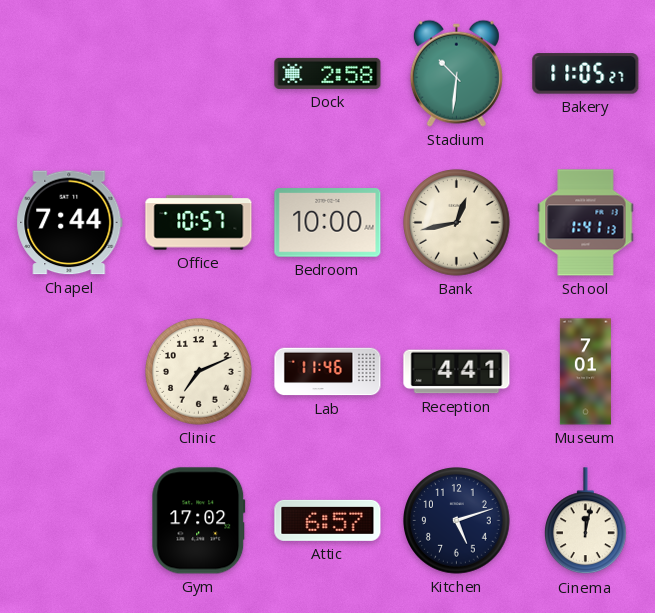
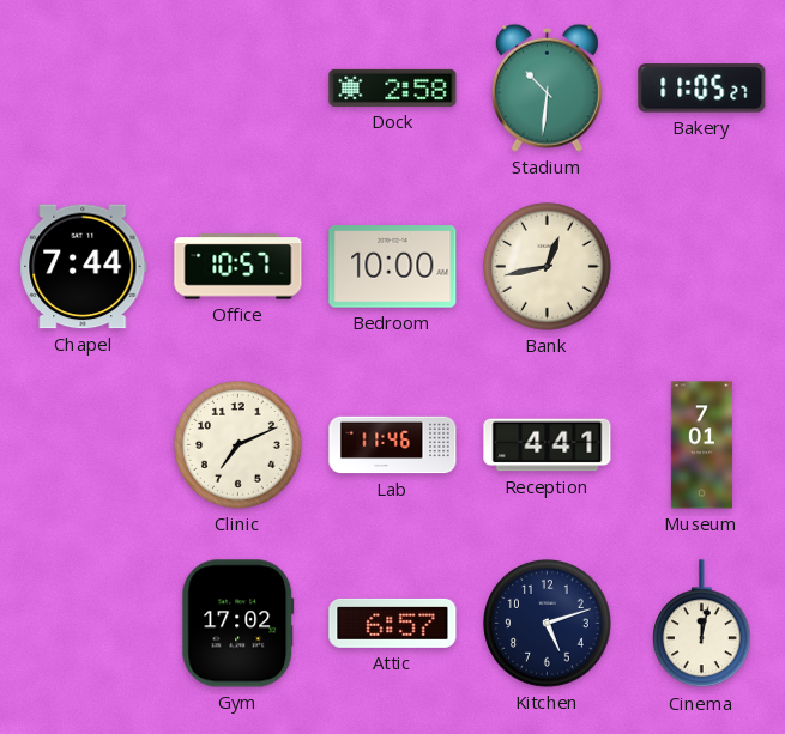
School: 1:41 -> none (586, 223)
